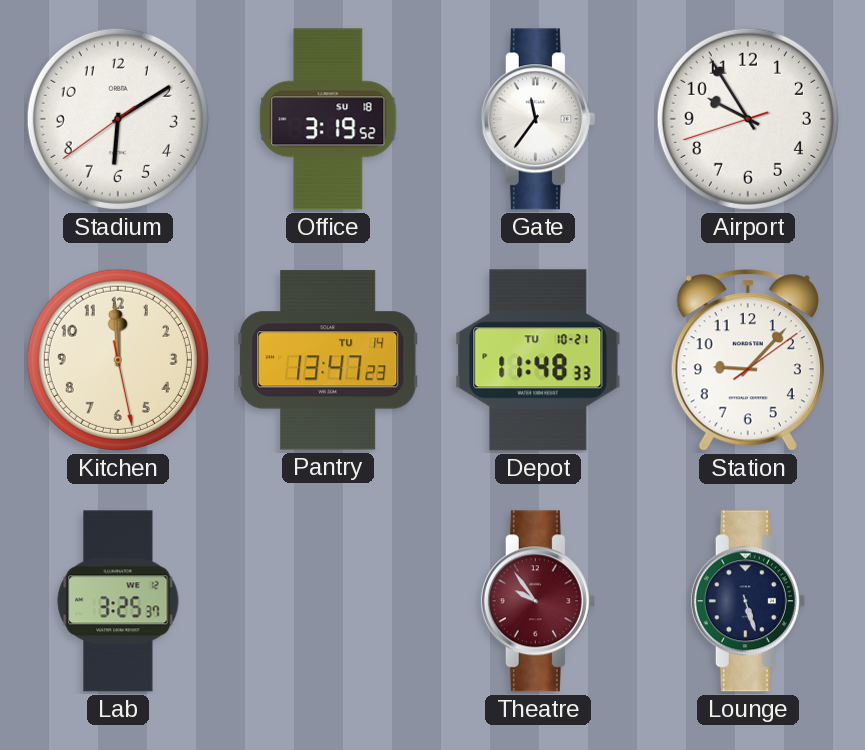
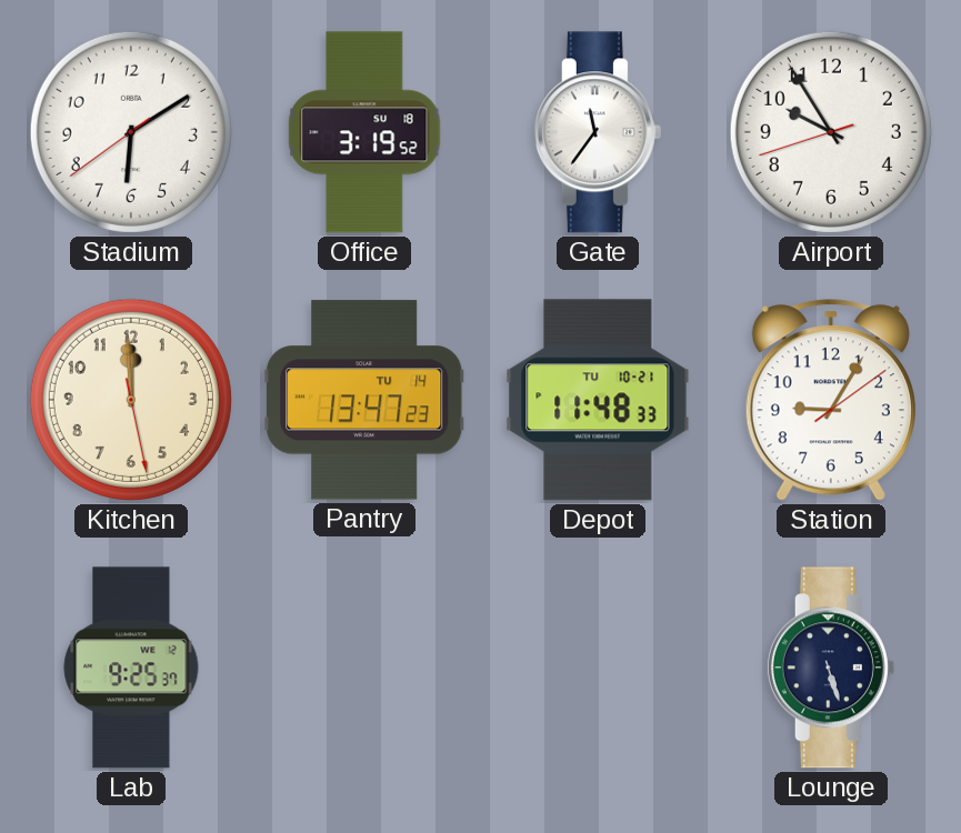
Station: 9:07 -> 9:05 (831, 400)
Lab: 3:25 -> 9:25 (131, 668)
Theatre: 9:54 -> none (538, 601)
